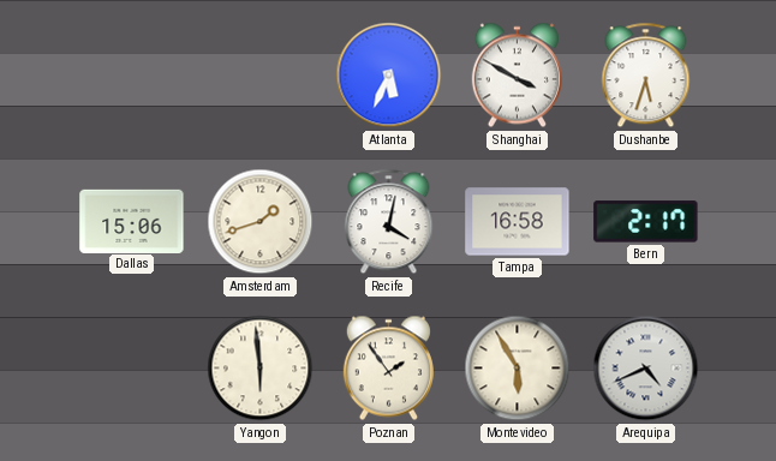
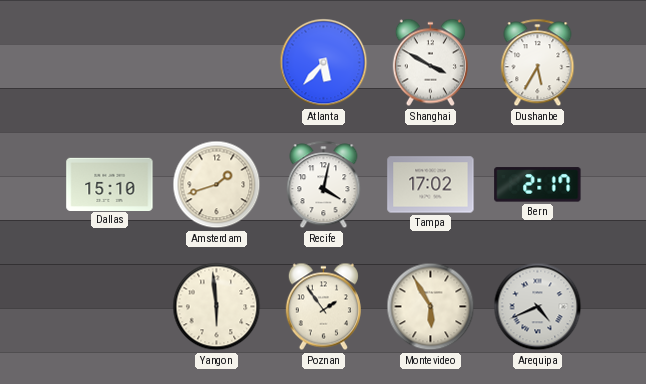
Atlanta: 5:34 -> 5:37 (324, 63)
Dushanbe: 5:33 -> 5:35 (538, 63)
Dallas: 15:06 -> 15:10 (110, 184)
Tampa: 16:58 -> 17:02 (431, 185)
